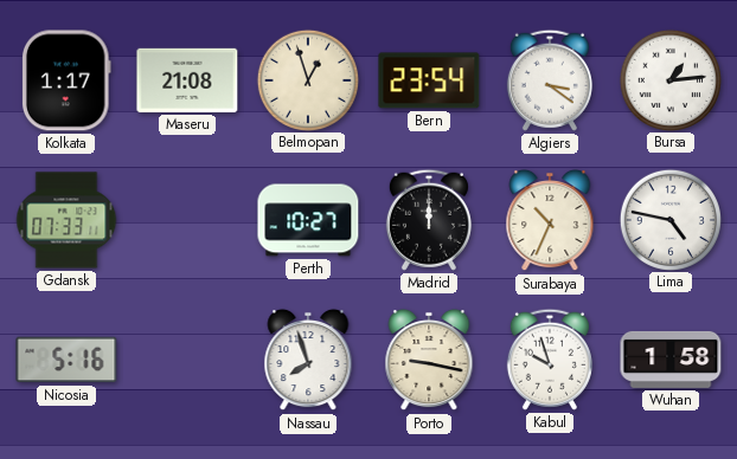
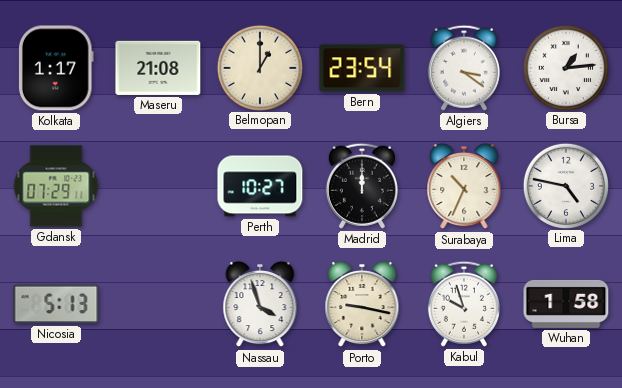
Belmopan: 12:57 -> 1:00 (259, 67)
Gdansk: 07:33 -> 07:29 (56, 186)
Nicosia: 5:16 -> 5:13 (56, 304)
Nassau: 7:57 -> 3:57 (260, 304)
